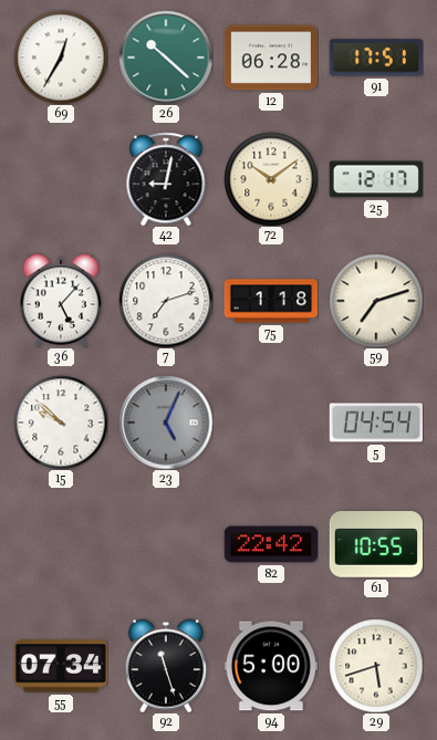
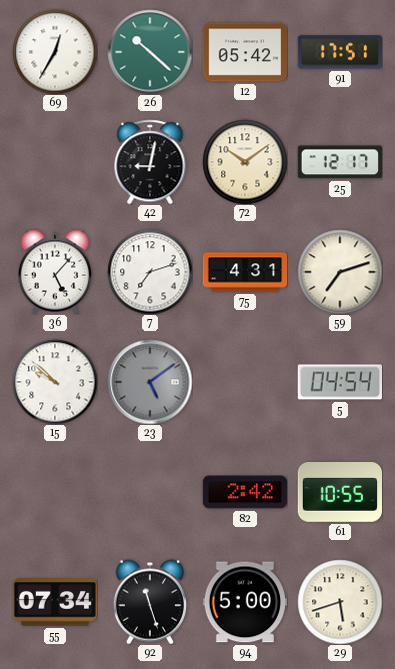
12: 06:28 -> 05:42 (244, 52)
75: 1:18 -> 4:31 (245, 272)
23: 5:04 -> 5:09 (150, 382)
82: 22:42 -> 2:42 (244, 492)
